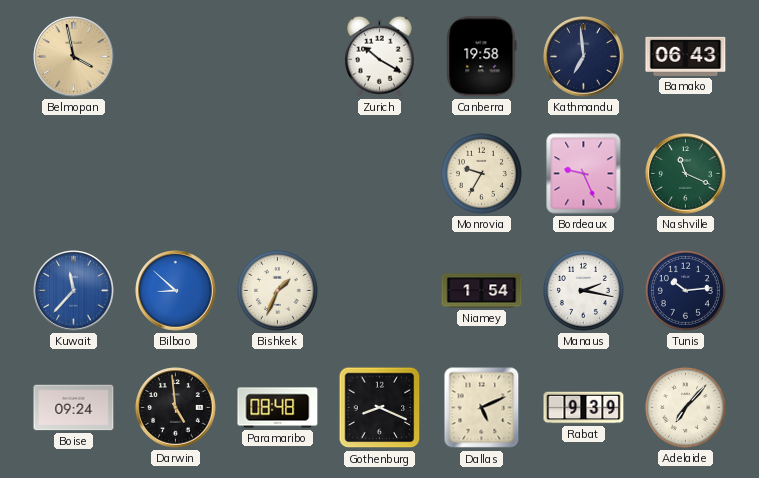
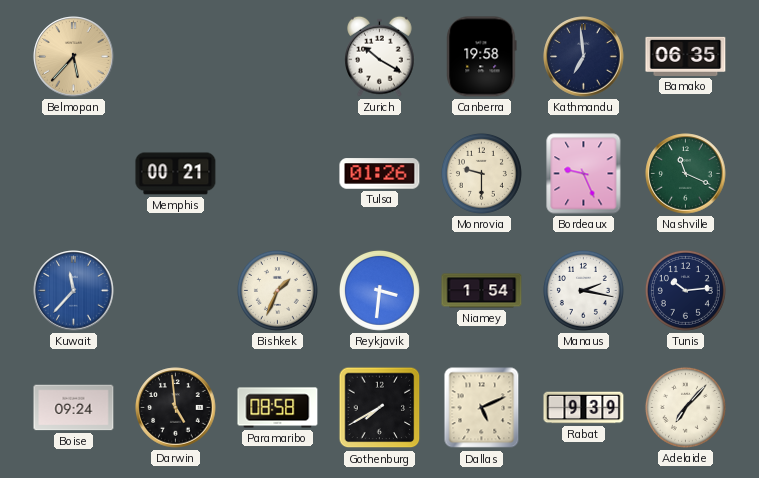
Belmopan: 3:58 -> 5:37 (74, 57)
Bamako: 06:43 -> 06:35 (686, 56)
Memphis: none -> 00:21 (176, 174)
Tulsa: none -> 01:26 (380, 174)
Monrovia: 9:35 -> 9:30 (481, 173)
Bilbao: 8:52 -> none (176, 291)
Reykjavik: none -> 3:31 (379, 290)
Paramaribo: 08:48 -> 08:58 (278, 408)
Gothenburg: 8:19 -> 7:40 (380, 408)
